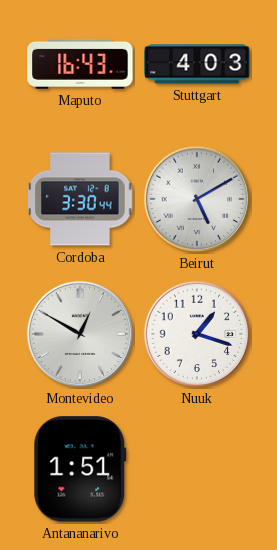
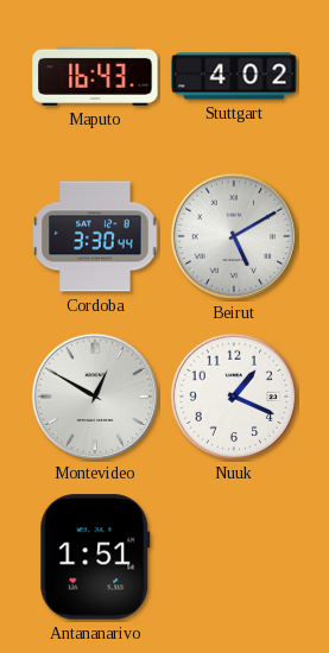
Stuttgart: 4:03 -> 4:02 (234, 76)
Nuuk: 1:18 -> 1:19 (234, 397)
